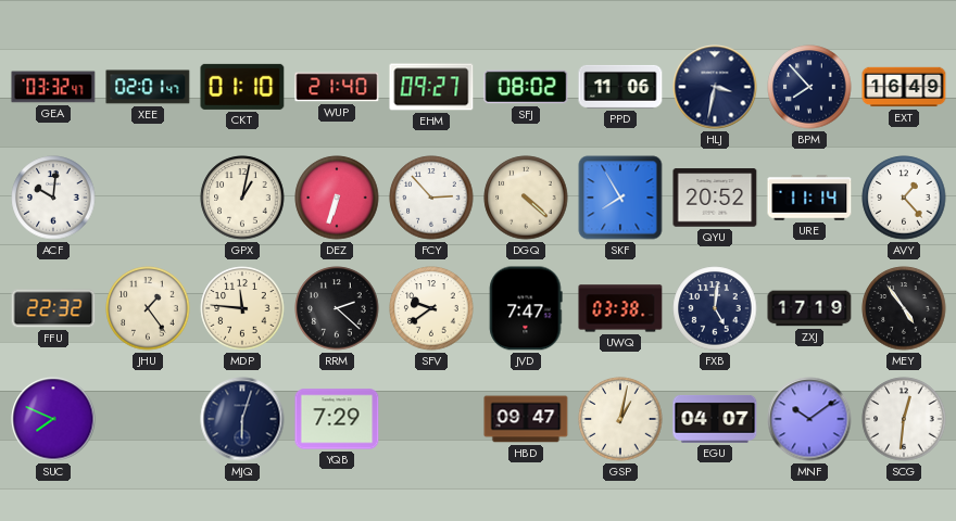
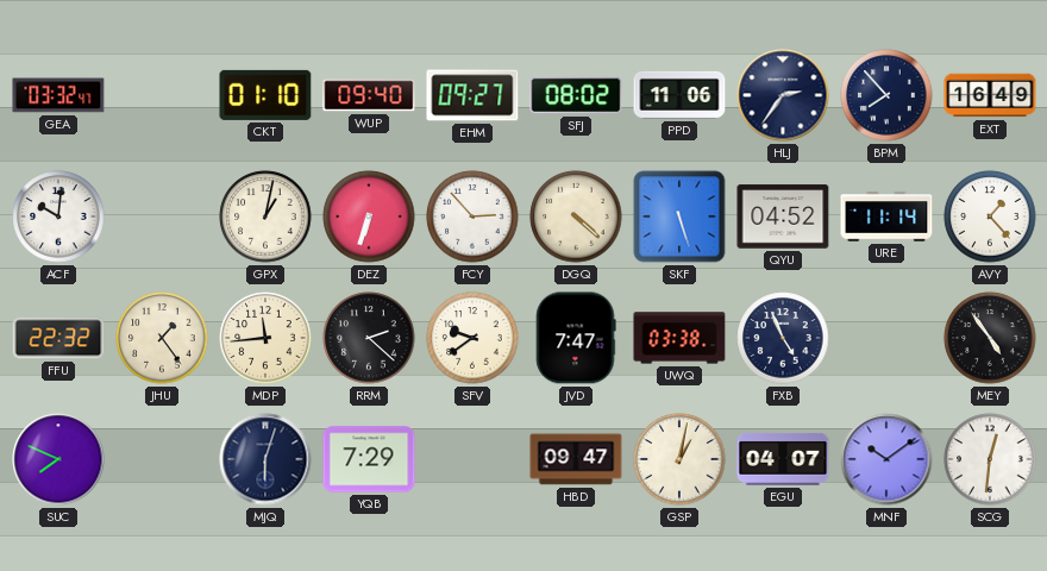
XEE: 02:01 -> none (148, 87)
WUP: 21:40 -> 09:40 (369, 95)
HLJ: 3:32 -> 2:36 (783, 95)
SKF: 7:55 -> 5:27 (679, 217)
QYU: 20:52 -> 04:52 (783, 217)
MDP: 11:46 -> 11:44 (265, 338)
FXB: 5:01 -> 4:56 (783, 338)
ZXJ: 17:19 -> none (809, 308)
